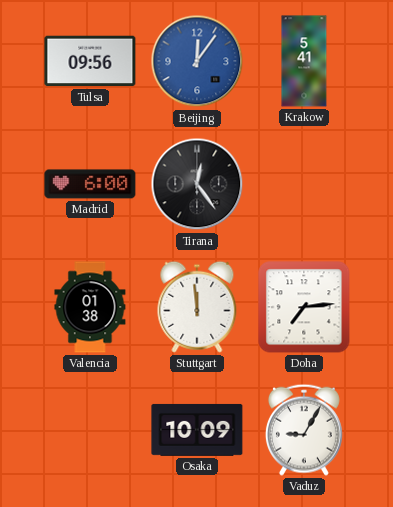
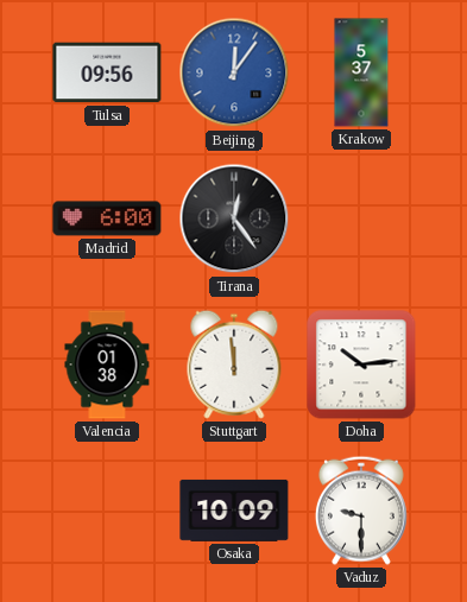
Krakow: 5:41 -> 5:37 (361, 72)
Doha: 7:14 -> 10:14 (361, 365)
Vaduz: 9:05 -> 9:30 (361, 511)
